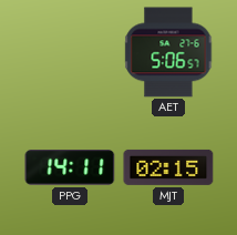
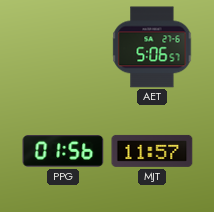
PPG: 14:11 -> 01:56 (63, 151)
MJT: 02:15 -> 11:57 (152, 151)
